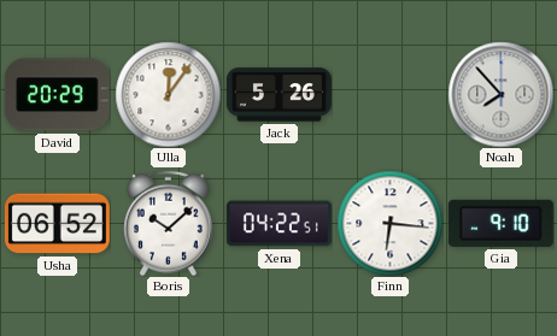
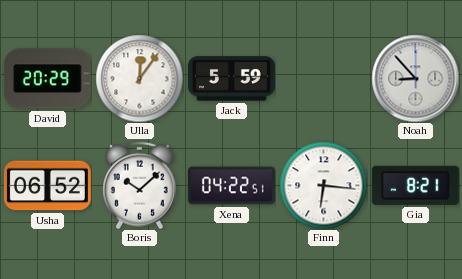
Jack: 5:26 -> 5:59 (231, 79)
Noah: 7:53 -> 8:53 (415, 78)
Gia: 9:10 -> 8:21 (415, 185)
